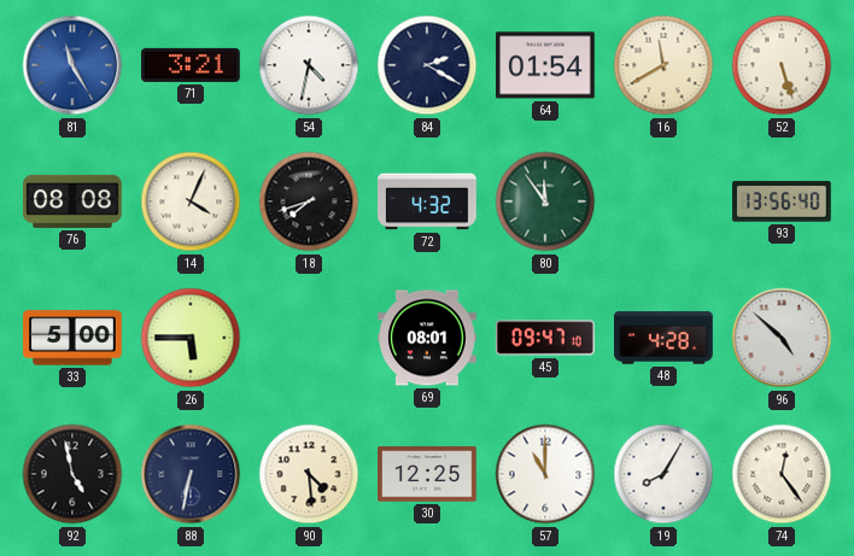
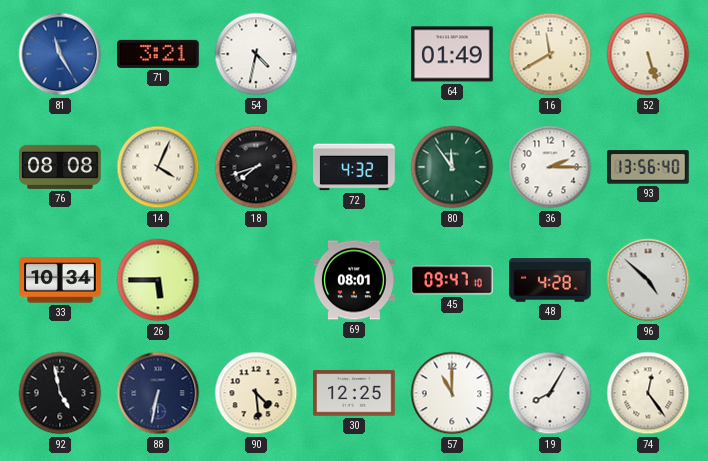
84: 2:20 -> none (427, 65)
64: 01:54 -> 01:49 (453, 54)
36: none -> 2:15 (550, 167)
33: 5:00 -> 10:34 (60, 280)
